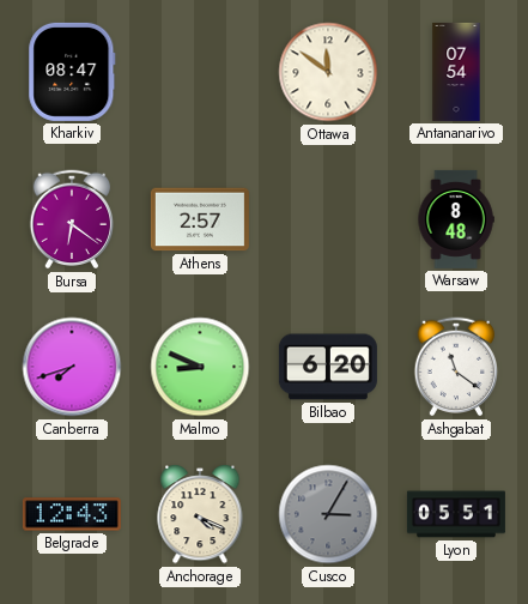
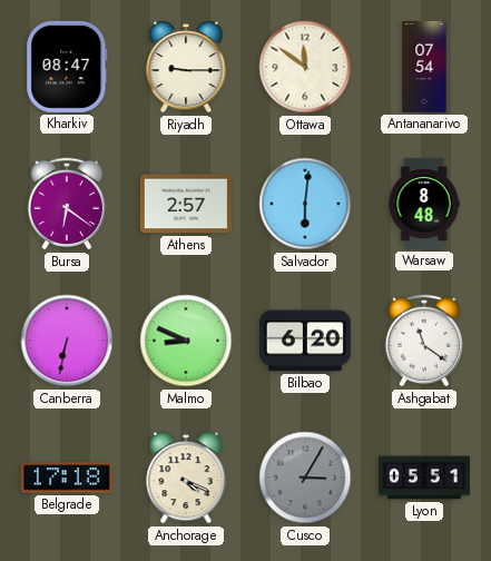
Riyadh: none -> 9:15 (186, 67)
Salvador: none -> 6:01 (305, 204)
Canberra: 7:42 -> 6:32 (67, 341)
Belgrade: 12:43 -> 17:18 (67, 478)
